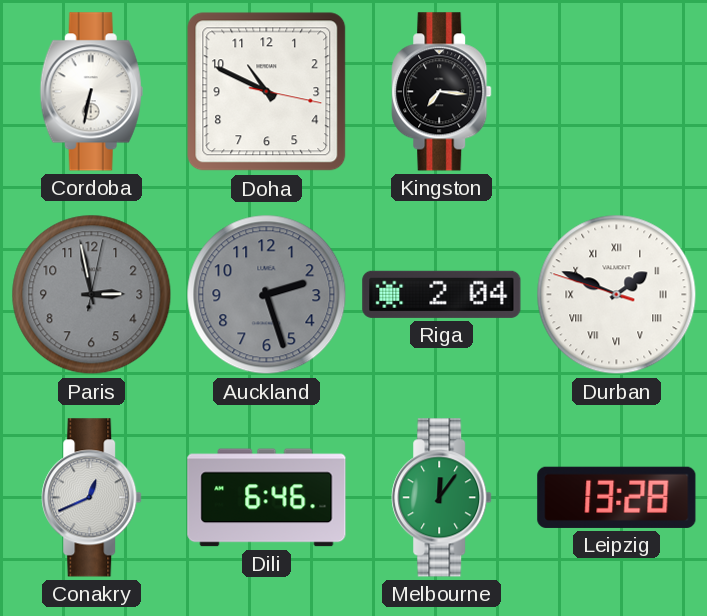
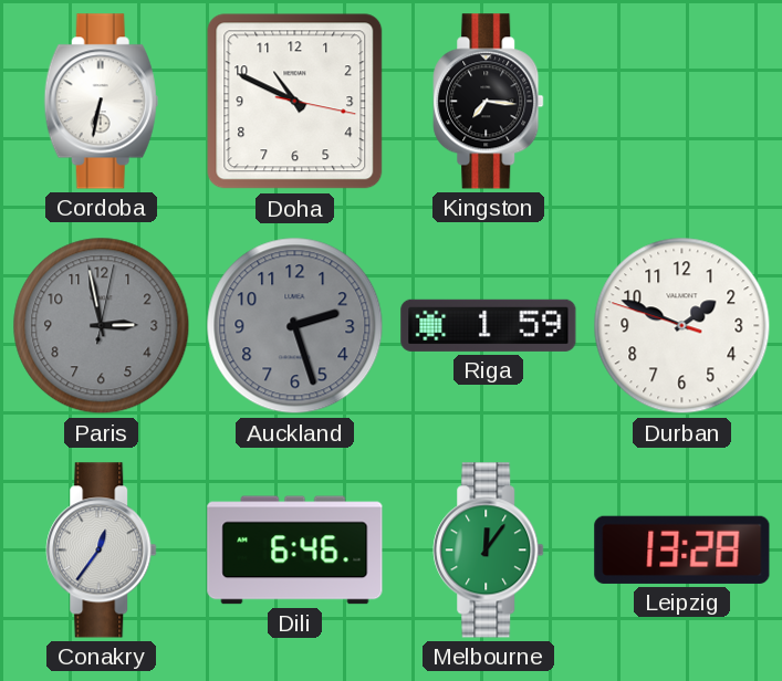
Riga: 2:04 -> 1:59 (489, 325)
Durban numerals: Roman -> Arabic (682, 326)
Conakry: 12:41 -> 12:36 (102, 551)
